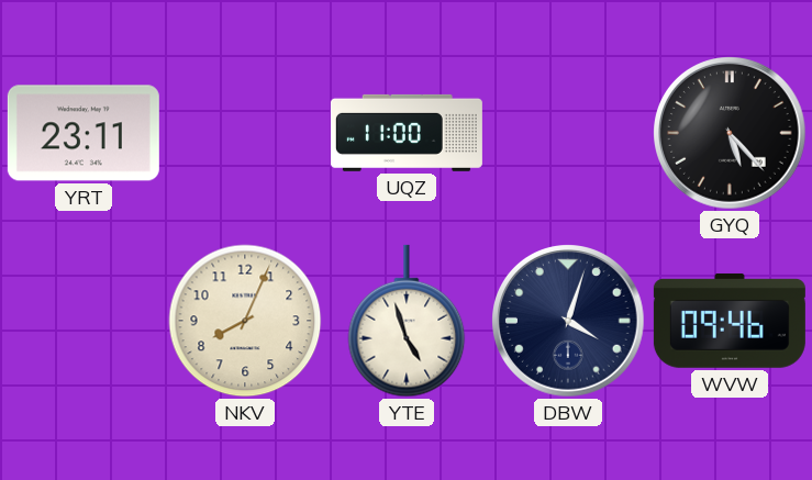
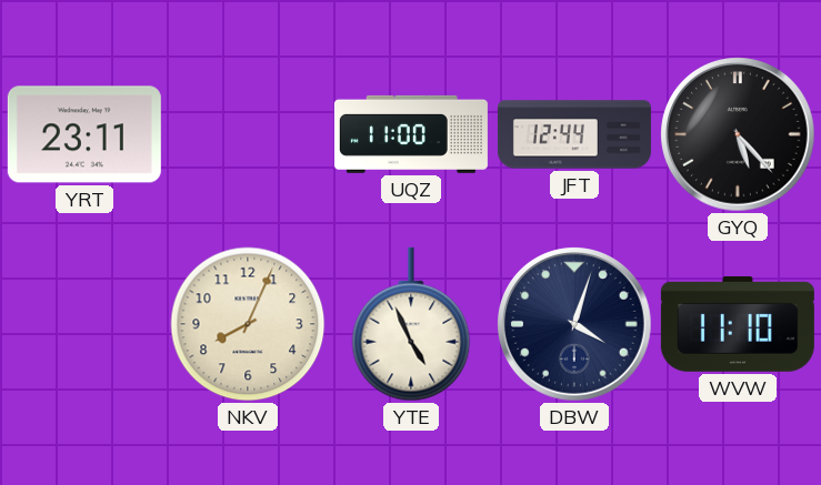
JFT: none -> 12:44 (574, 134)
YTE: 4:57 -> 4:56 (411, 324)
WVW: 09:46 -> 11:10 (738, 324)
